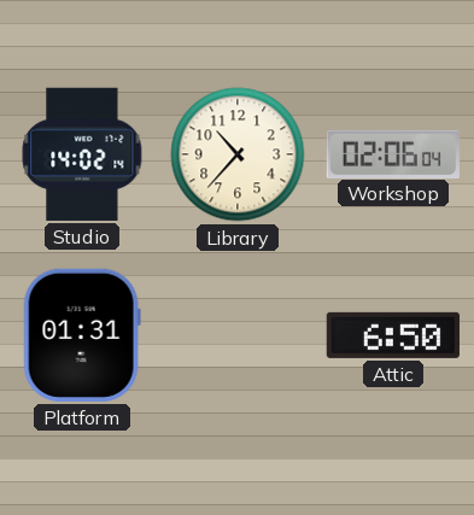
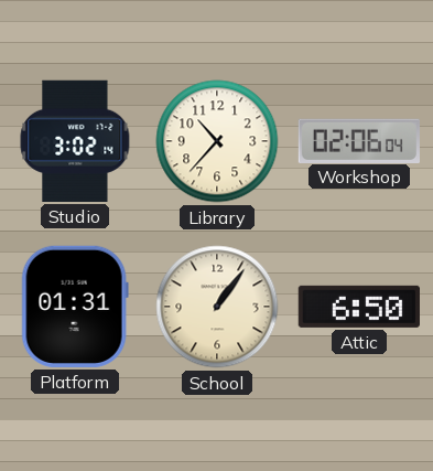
Studio: 14:02 -> 3:02 (75, 141)
School: none -> 1:06 (217, 307)
